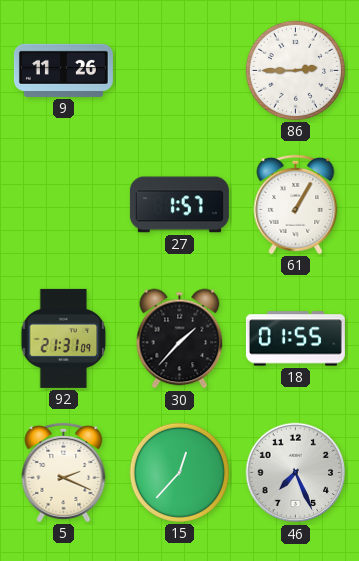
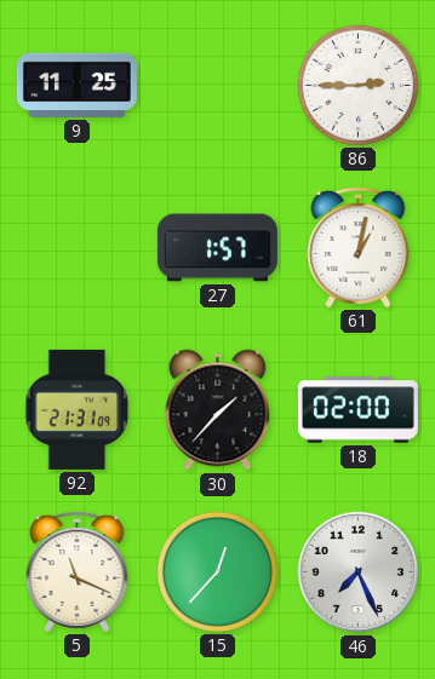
9: 11:26 -> 11:25 (76, 85)
61: 1:05 -> 1:02 (359, 247)
18: 01:55 -> 02:00 (357, 410)
5: 2:19 -> 11:19 (78, 571)
